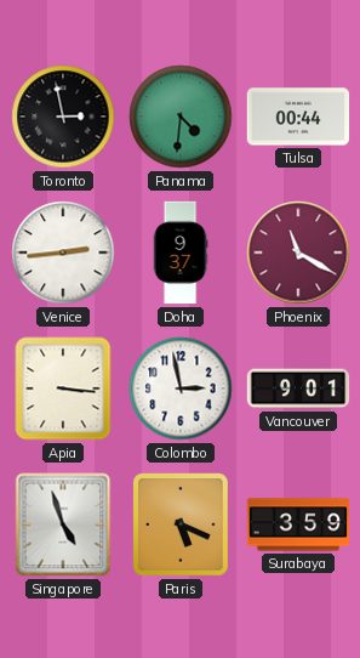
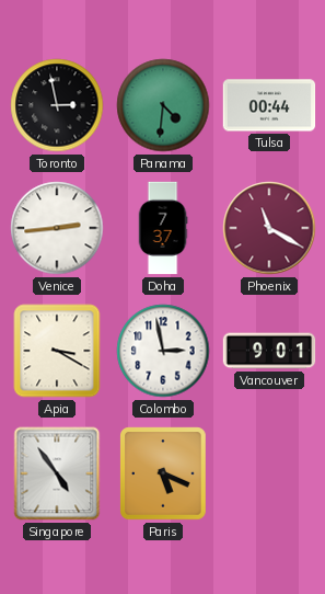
Doha: 9:37 -> 7:37 (163, 228)
Apia: 3:16 -> 3:20 (57, 351)
Singapore: 4:57 -> 4:54 (57, 473)
Surabaya: 3:59 -> none (298, 524)
